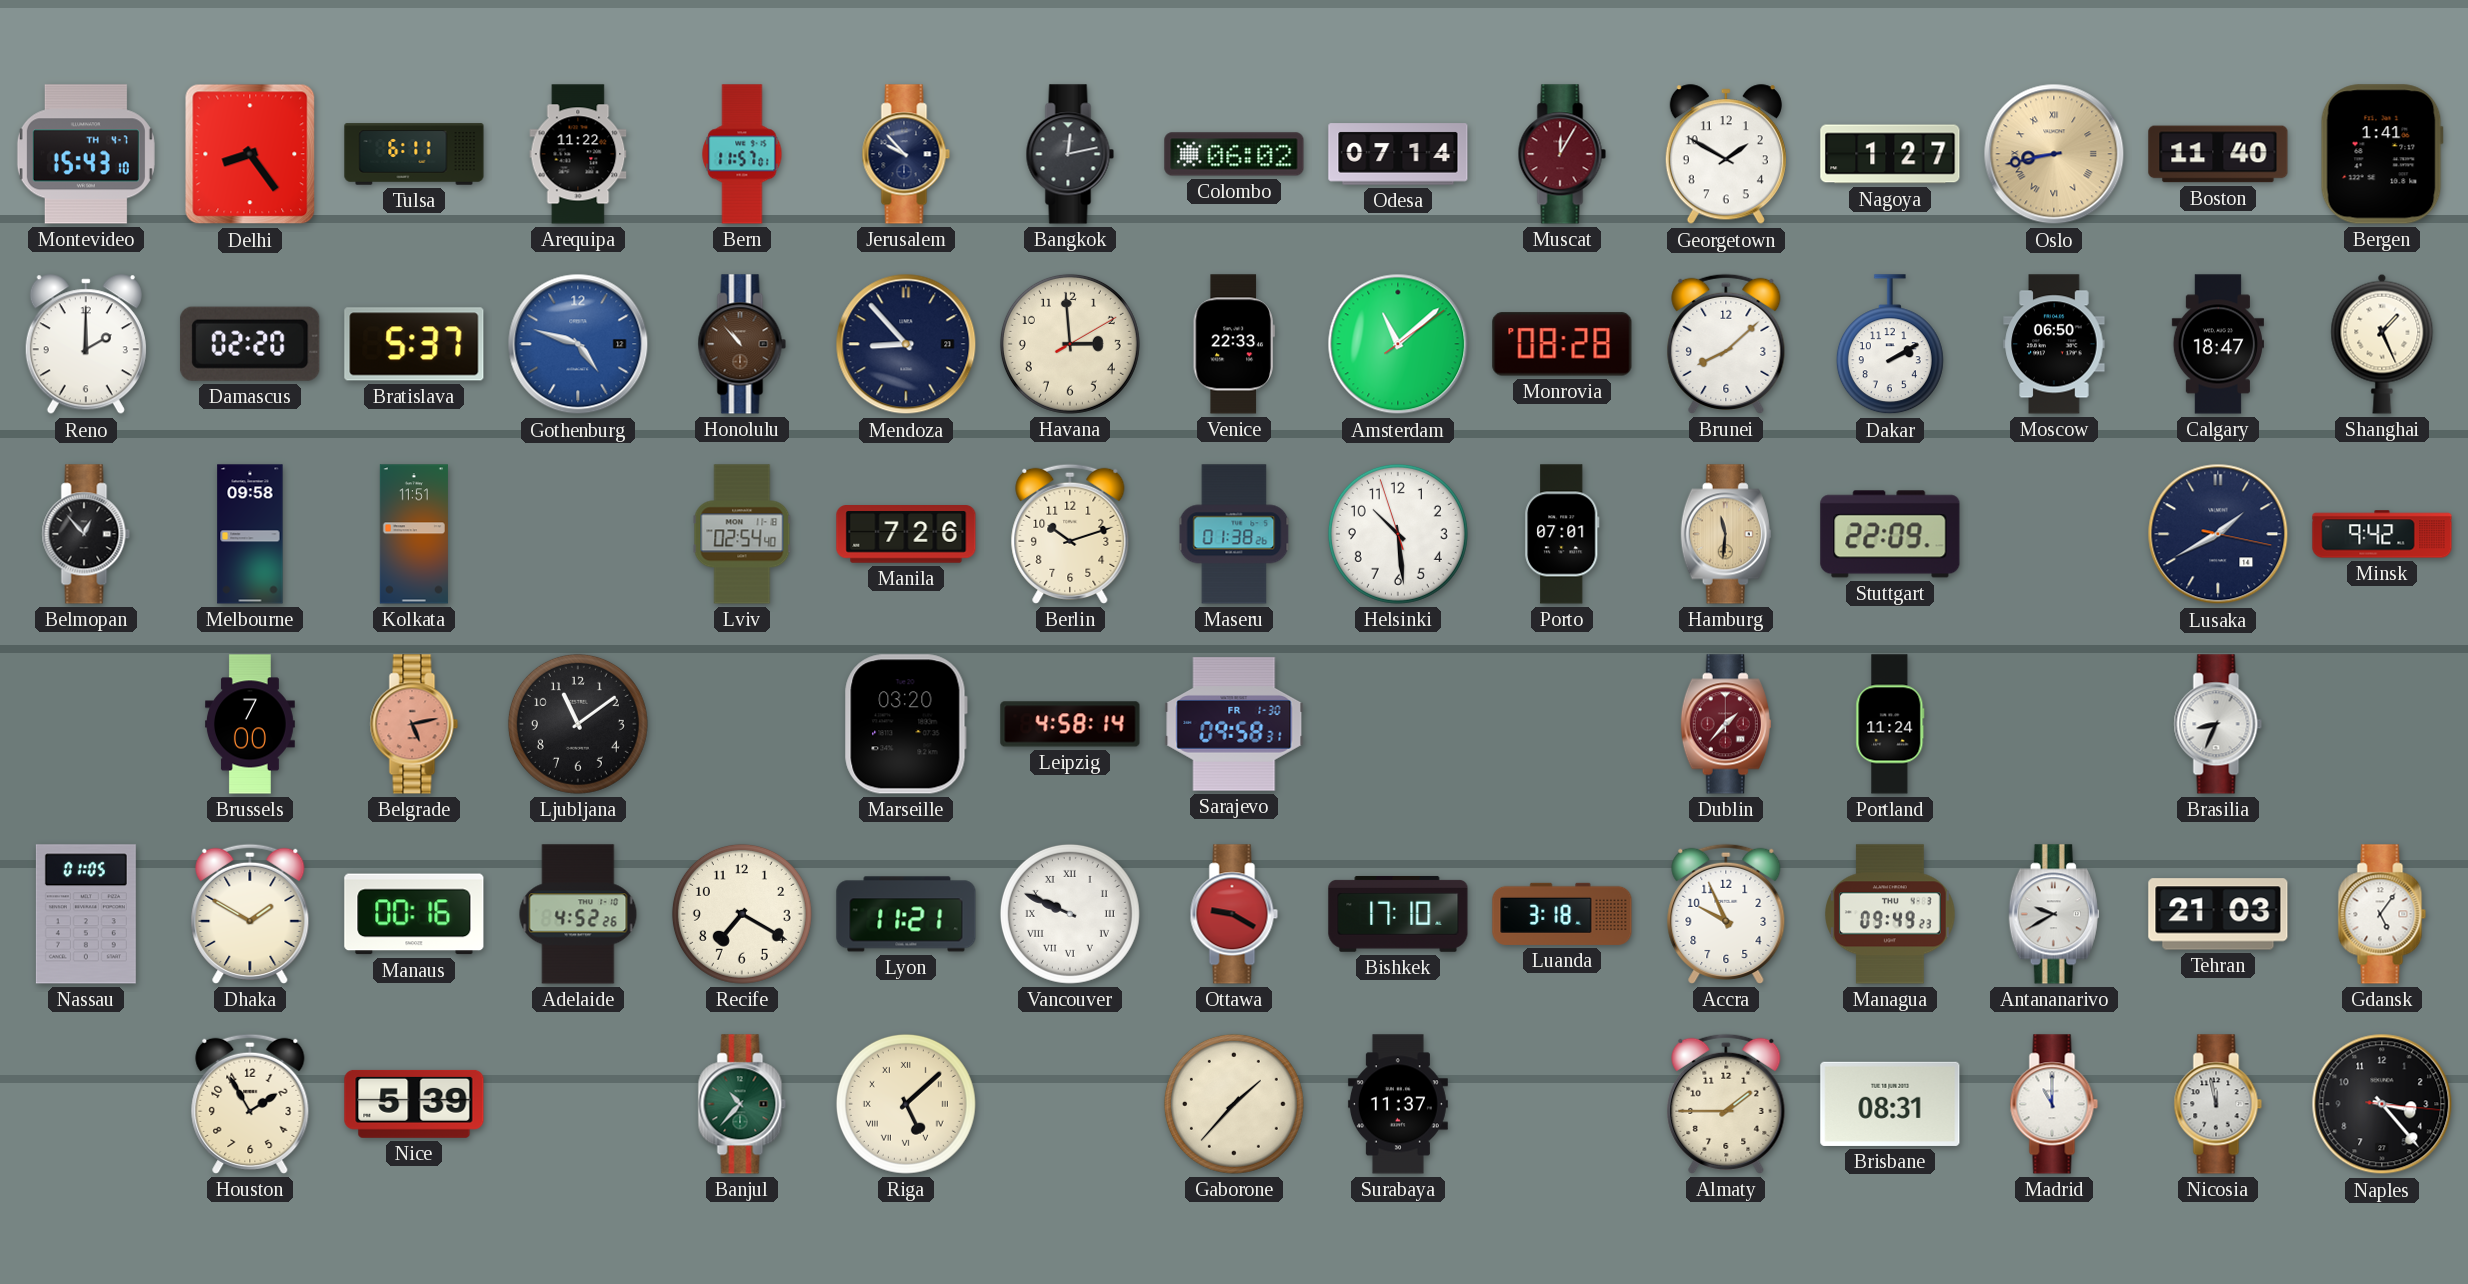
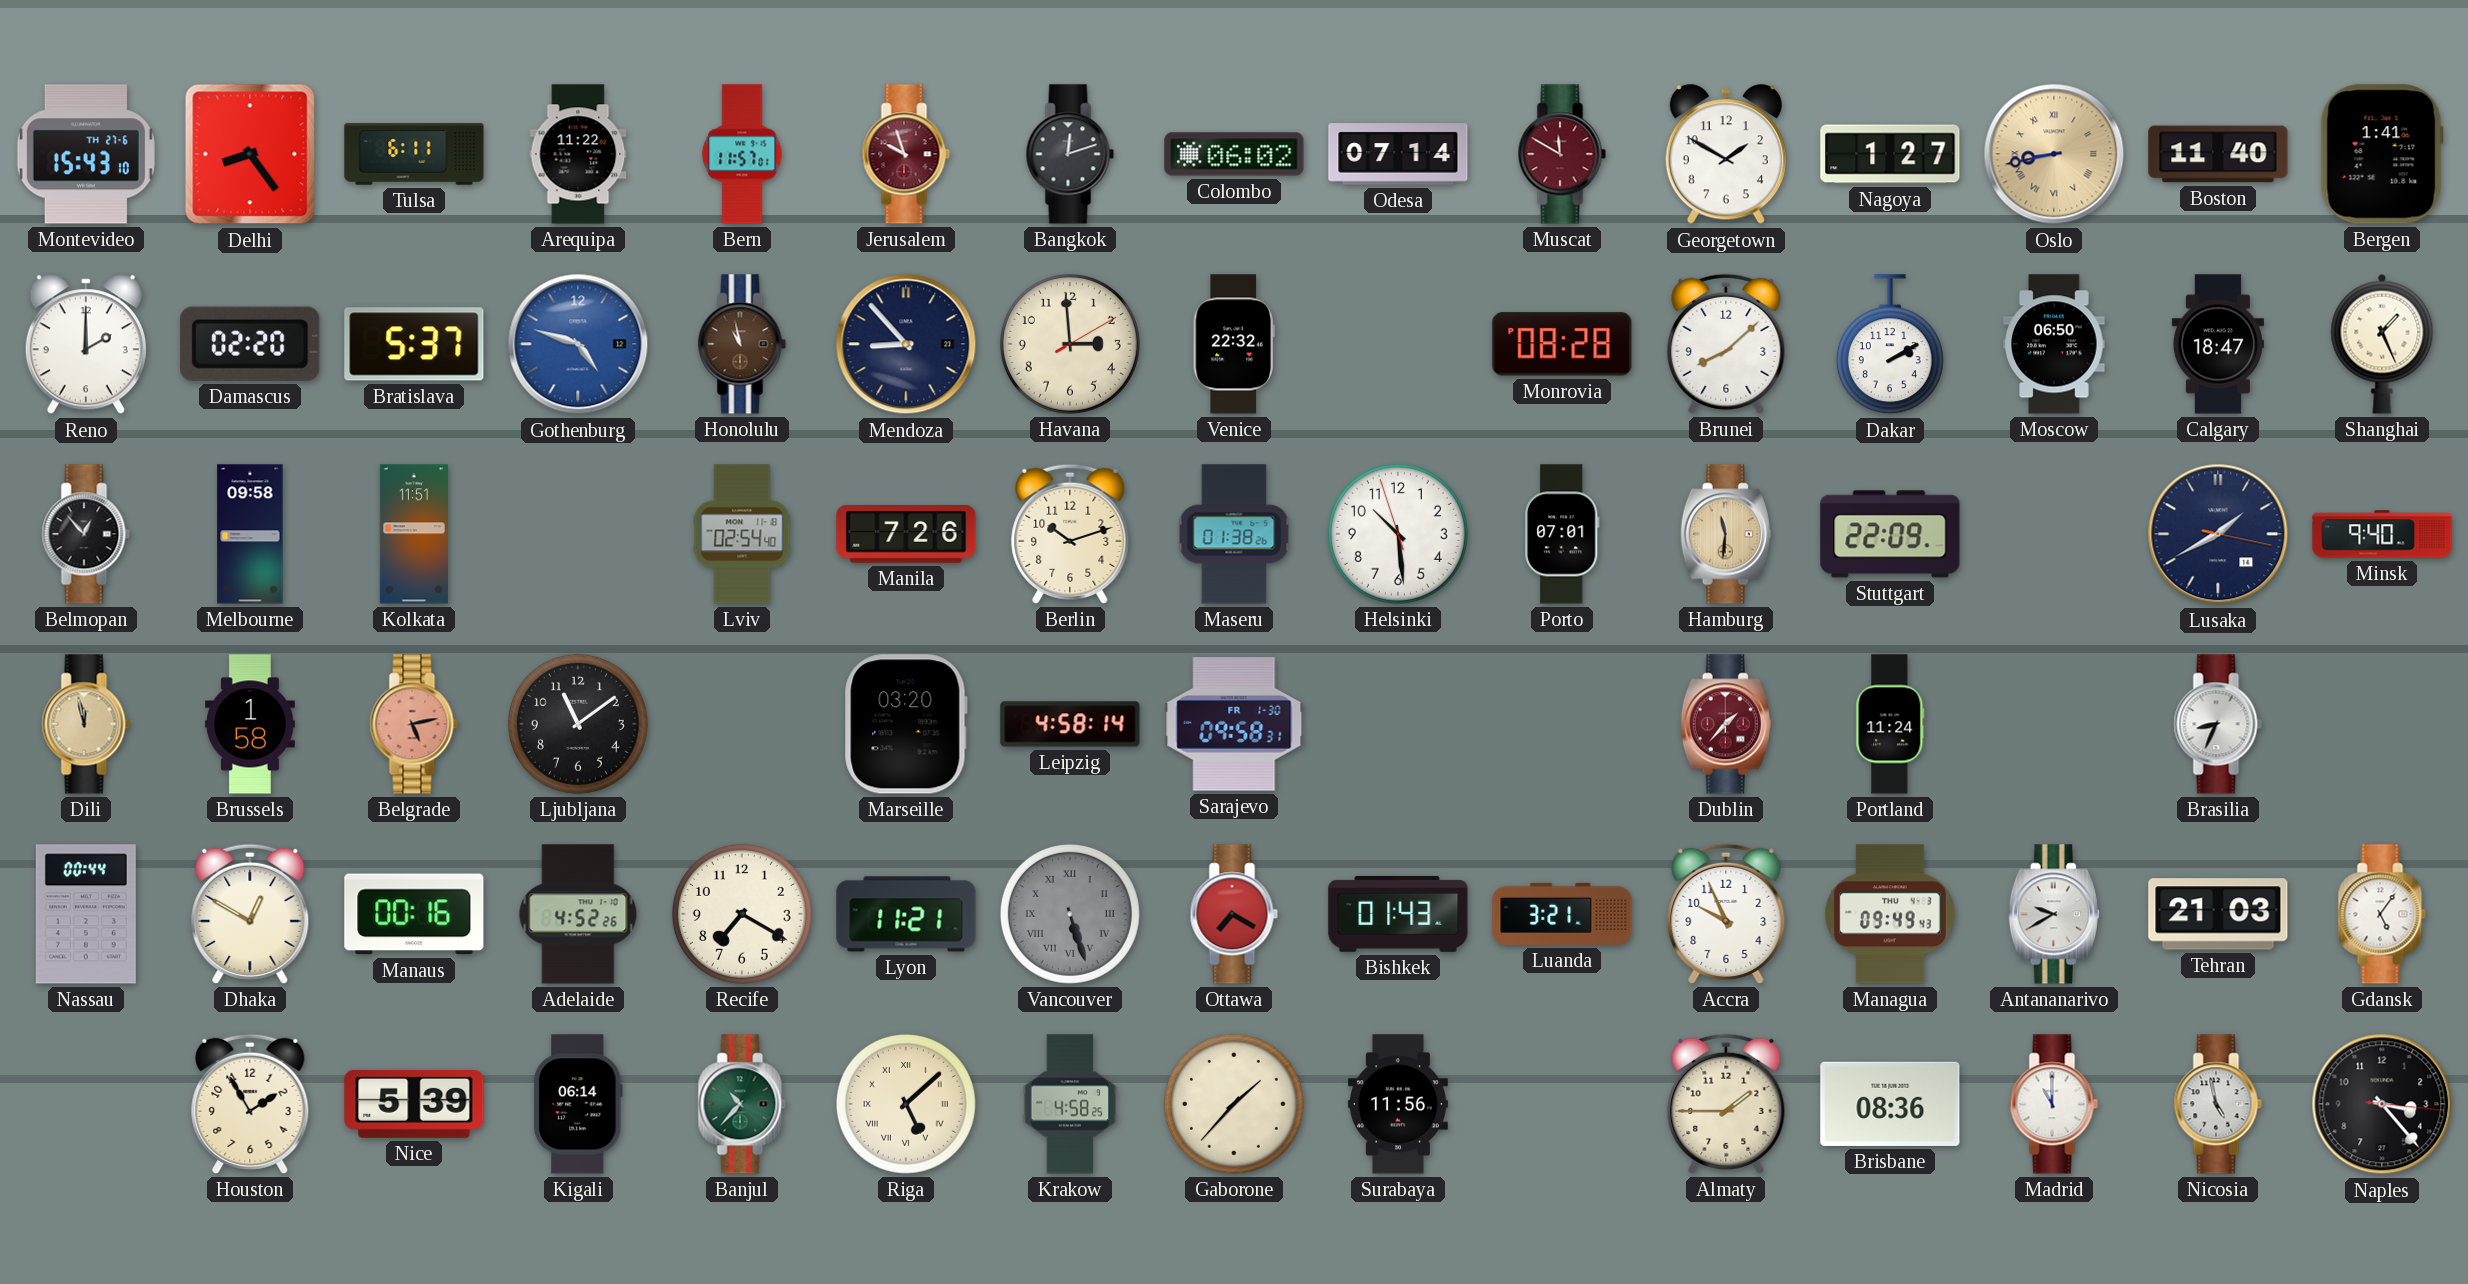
Montevideo date: TH 4-7 -> TH 27-6 (86, 154)
Jerusalem: 9:53 -> 9:57 (906, 154)
Jerusalem dial: navy -> burgundy (906, 154)
Bangkok: 12:13 -> 12:12 (1070, 154)
Muscat: 12:05 -> 11:50 (1562, 154)
Honolulu: 10:53 -> 10:58 (742, 344)
Venice: 22:33 -> 22:32 (1234, 344)
Amsterdam: 11:08 -> none (1398, 344)
Minsk: 9:42 -> 9:40 (2382, 534)
Dili: none -> 11:58 (86, 724)
Brussels: 7:00 -> 1:58 (251, 724)
Nassau: 01:05 -> 00:44 (86, 914)
Dhaka: 1:50 -> 12:50 (250, 914)
Vancouver: 9:49 -> 5:27 (1070, 914)
Vancouver dial: white -> grey (1070, 914)
Ottawa: 9:20 -> 7:20 (1234, 914)
Bishkek: 17:10 -> 01:43 (1398, 914)
Luanda: 3:18 -> 3:21 (1562, 914)
Managua: 09:49:23 -> 09:49:43 (1891, 914)
Kigali: none -> 06:14 (578, 1104)
Krakow: none -> 4:58 (1070, 1104)
Surabaya: 11:37 -> 11:56 (1398, 1104)
Brisbane: 08:31 -> 08:36 (1890, 1104)
Nicosia: 11:58 -> 4:58 (2218, 1104)
